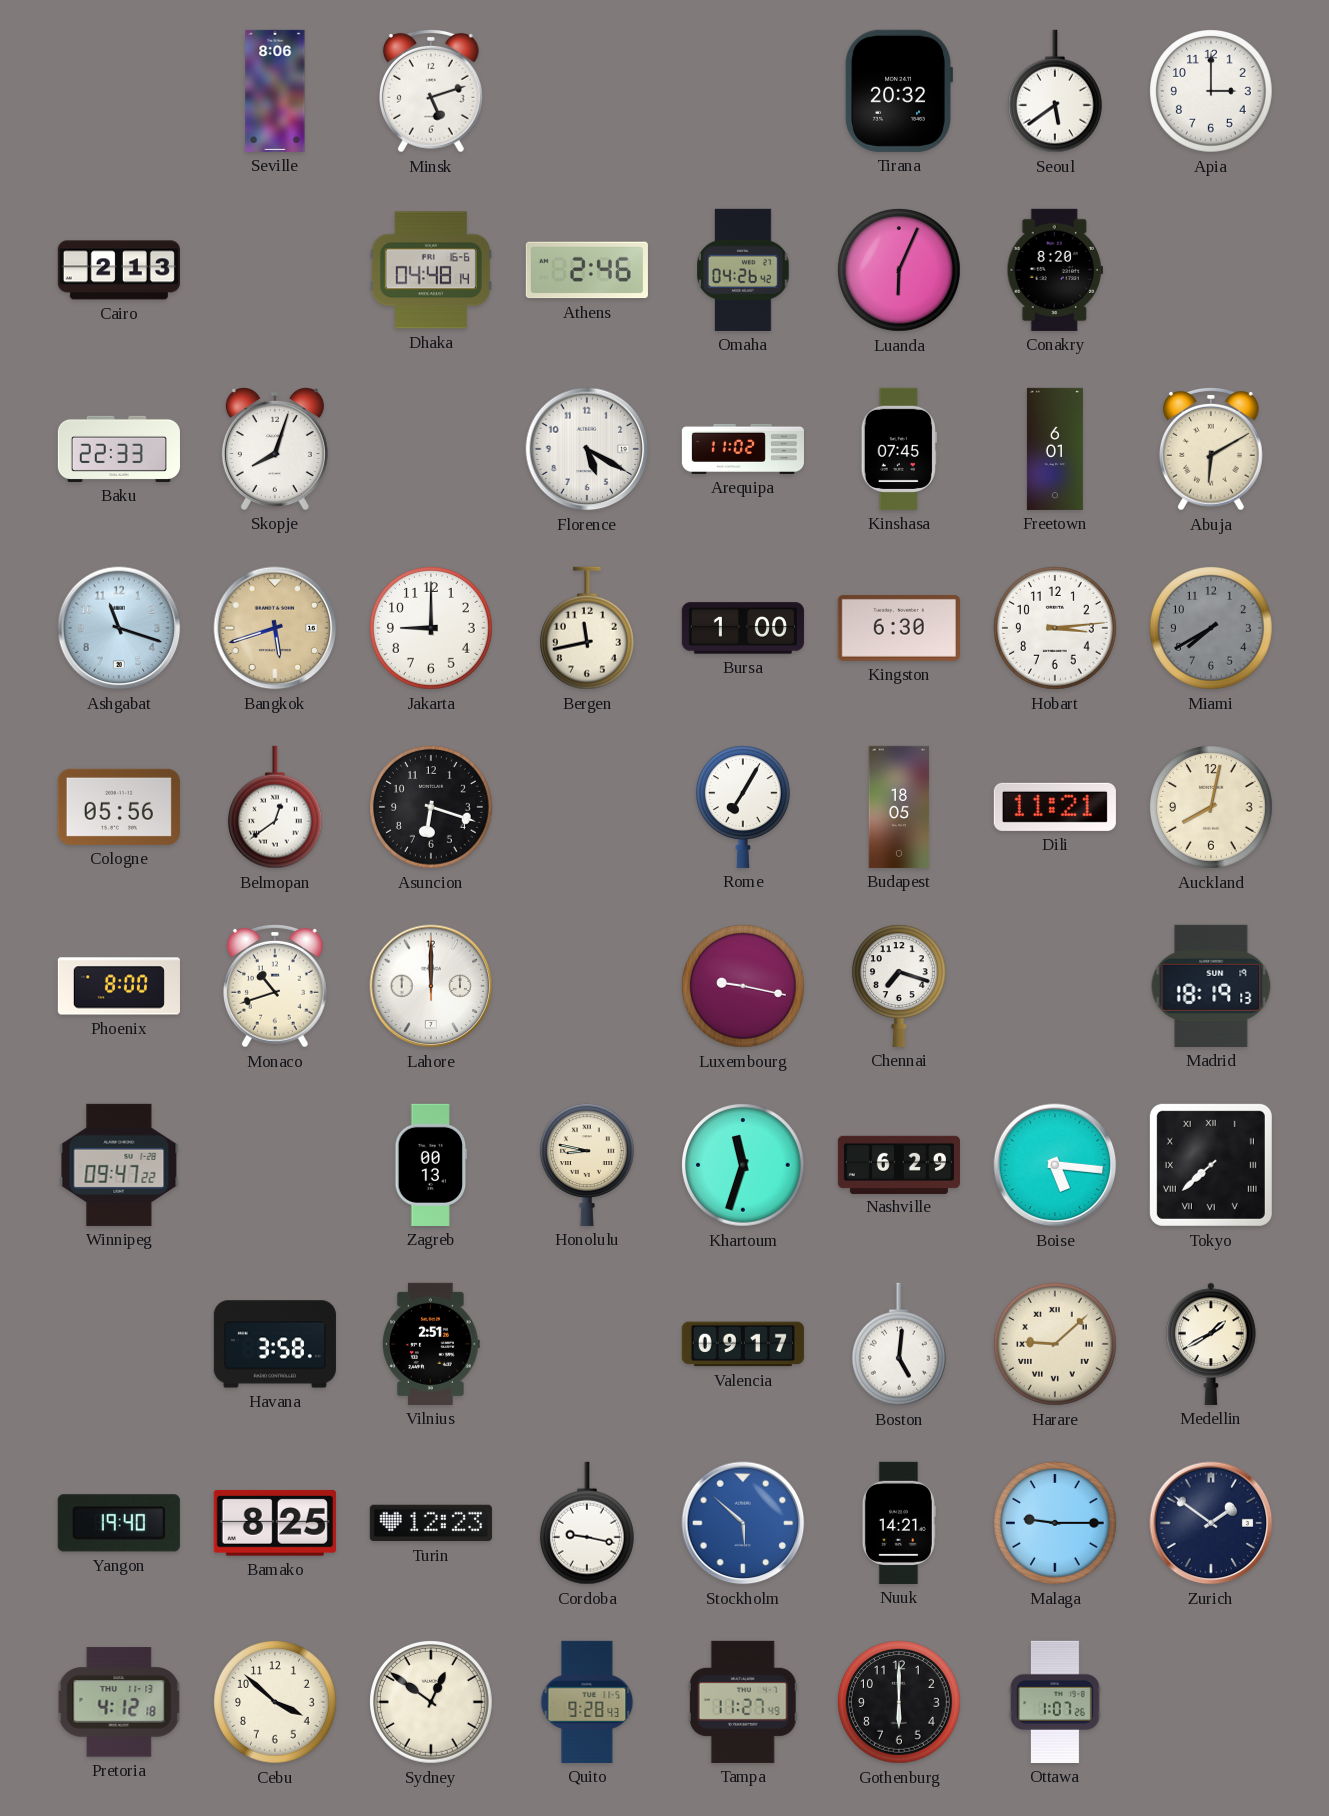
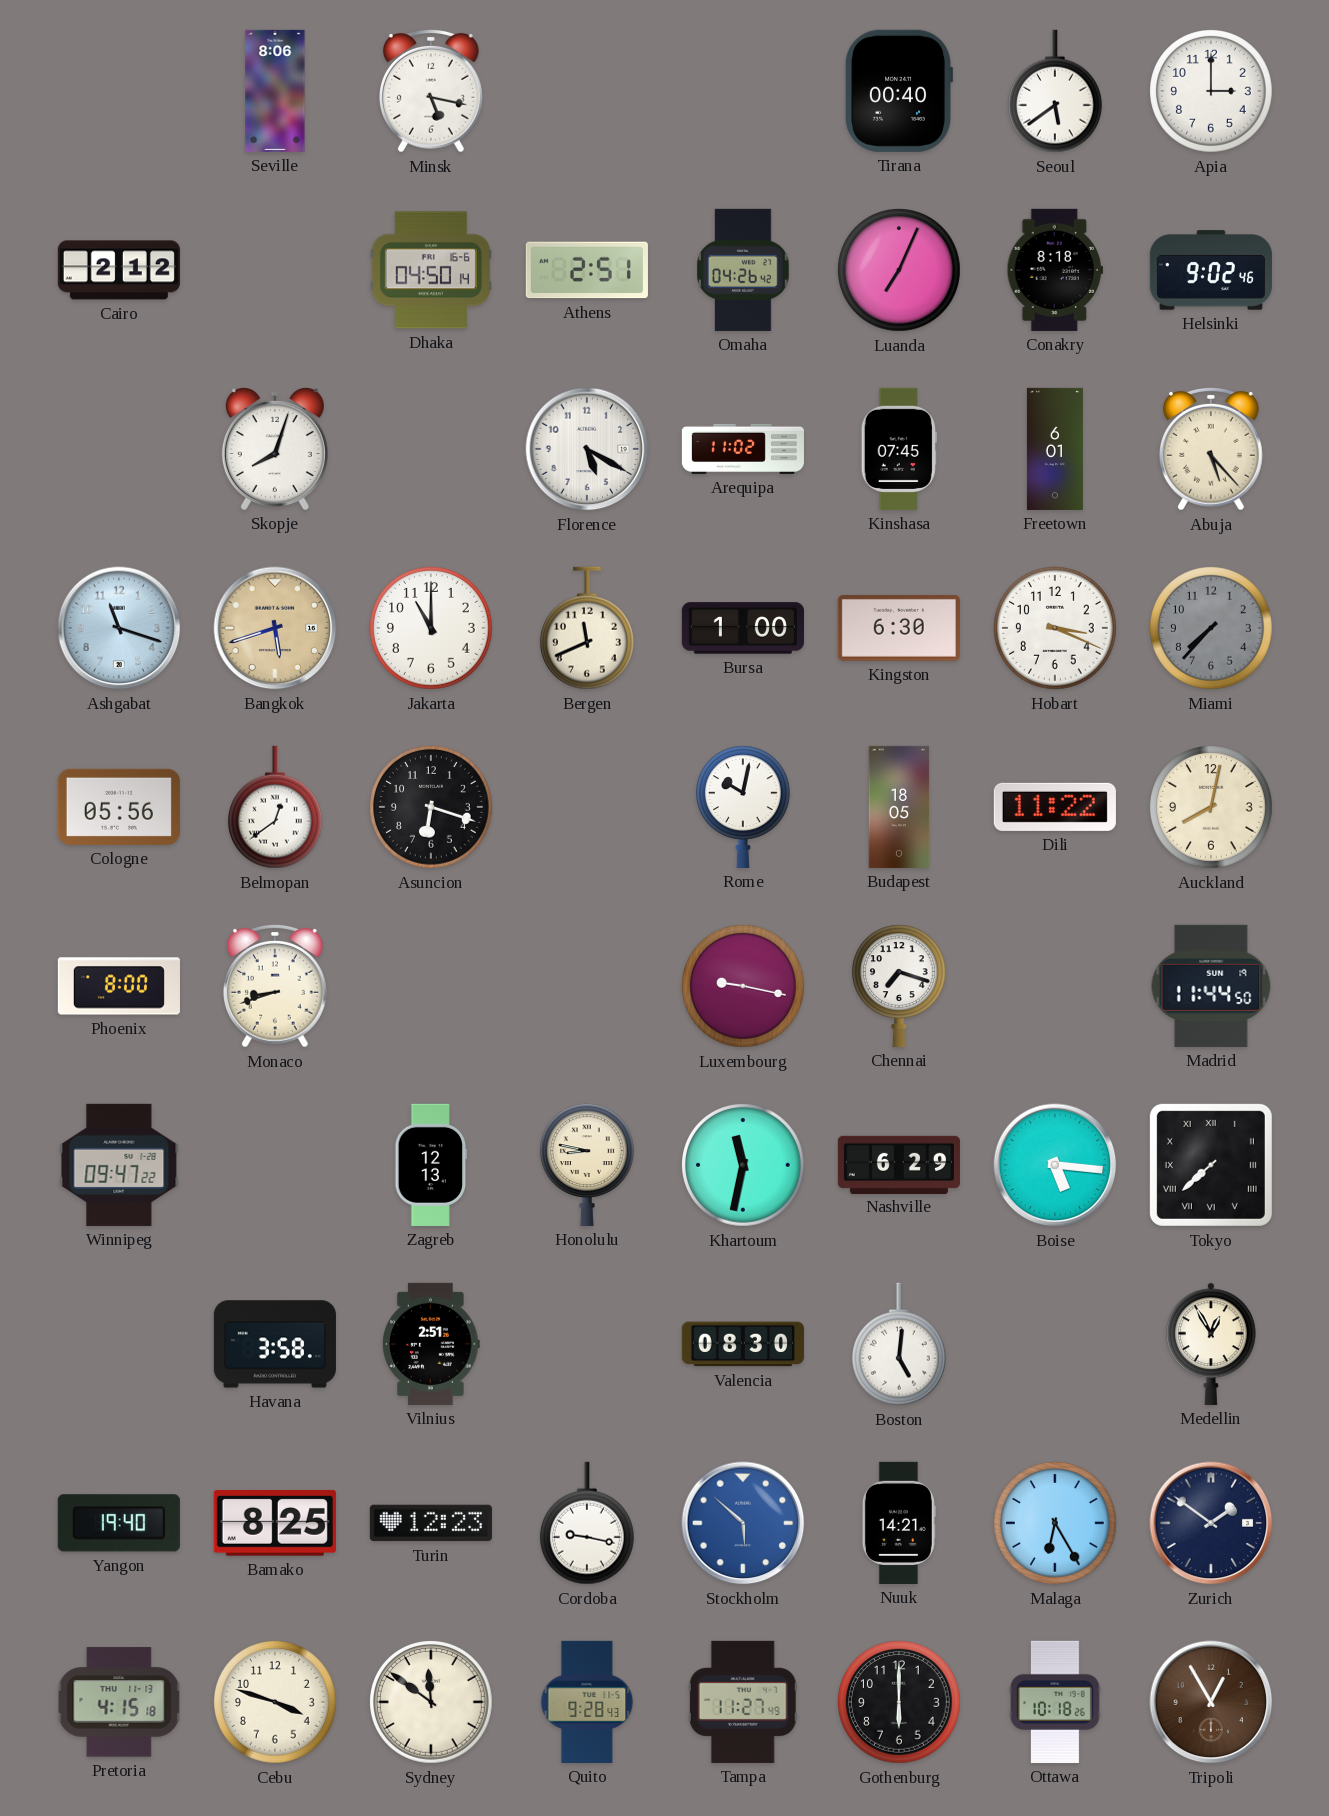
Minsk: 5:12 -> 5:17 (432, 91)
Tirana: 20:32 -> 00:40 (898, 91)
Cairo: 2:13 -> 2:12 (119, 270)
Dhaka: 04:48 -> 04:50 (431, 270)
Athens: 2:46 -> 2:51 (587, 270)
Luanda: 6:04 -> 7:04 (900, 271)
Conakry: 8:20 -> 8:18 (1055, 270)
Helsinki: none -> 9:02 (1211, 270)
Baku: 22:33 -> none (119, 449)
Abuja: 6:10 -> 5:23 (1212, 449)
Jakarta: 9:00 -> 11:00 (432, 629)
Bergen: 11:43 -> 11:41 (587, 628)
Hobart: 3:14 -> 3:19 (1056, 629)
Miami: 7:40 -> 7:37 (1212, 629)
Rome: 7:05 -> 10:02 (743, 807)
Dili: 11:21 -> 11:22 (1055, 807)
Monaco: 10:42 -> 8:42 (276, 986)
Lahore: 12:00 -> none (431, 986)
Madrid: 18:19 -> 11:44 (1211, 986)
Zagreb: 00:13 -> 12:13 (431, 1165)
Khartoum: 11:33 -> 11:32 (744, 1166)
Valencia: 09:17 -> 08:30 (743, 1344)
Harare: 9:08 -> none (1056, 1345)
Medellin: 1:40 -> 12:55 (1211, 1344)
Malaga: 9:15 -> 6:25 (1056, 1524)
Pretoria: 4:12 -> 4:15 (119, 1702)
Cebu: 3:52 -> 3:48 (276, 1703)
Sydney: 12:51 -> 11:51 (432, 1703)
Ottawa: 1:07 -> 10:18 (1056, 1702)
Tripoli: none -> 12:55 (1211, 1702)
